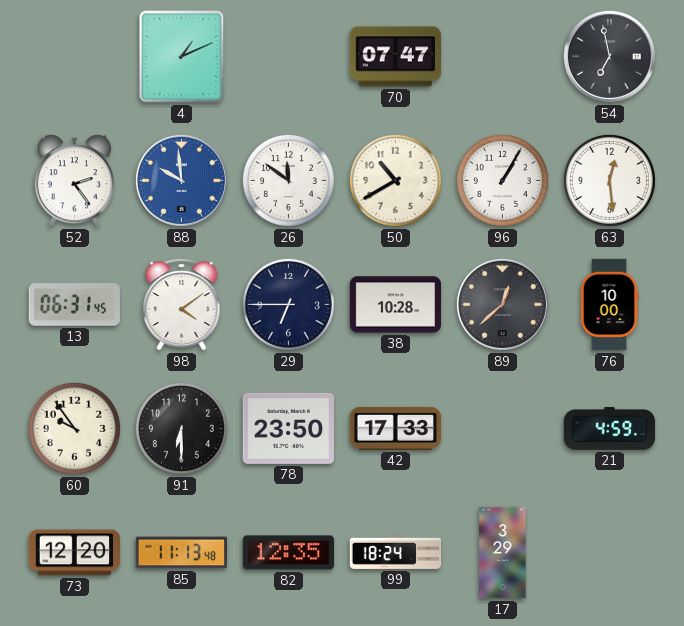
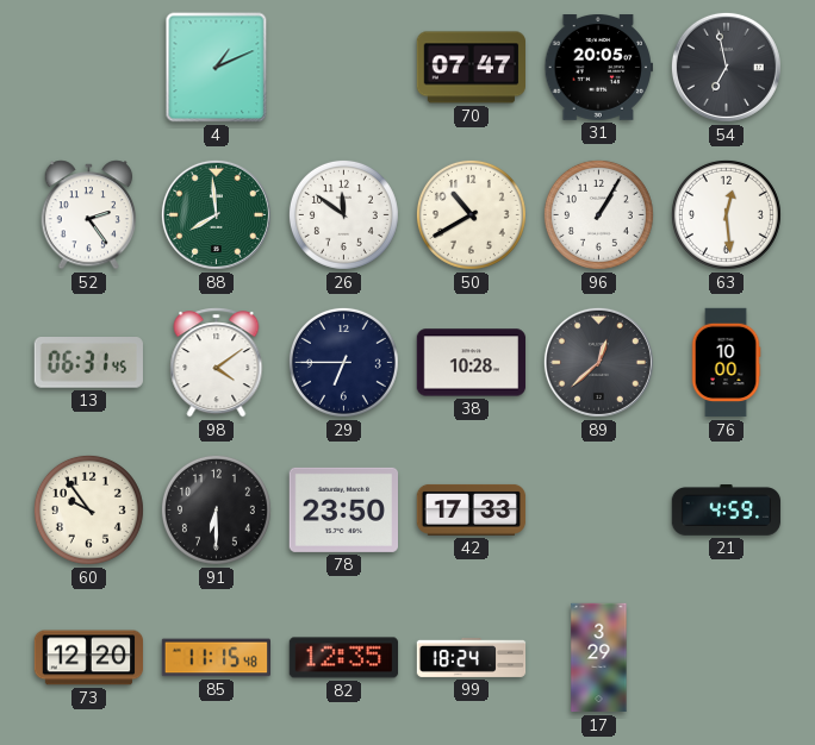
31: none -> 20:05 (598, 68)
88: 9:59 -> 7:59 (216, 214)
88 dial: blue -> green (216, 214)
85: 11:13 -> 11:15 (216, 658)
